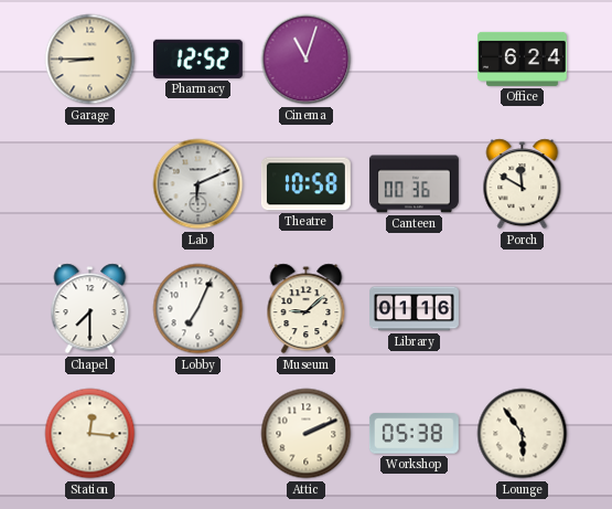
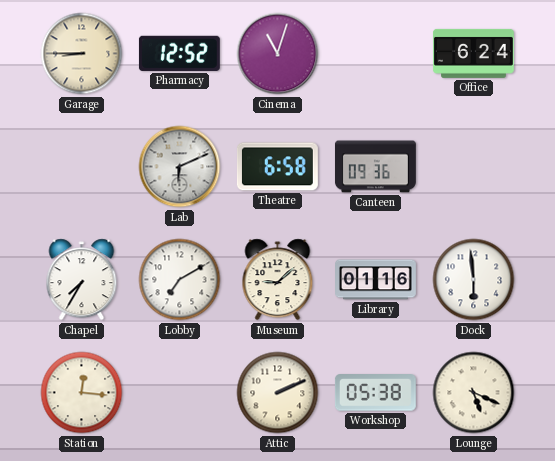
Theatre: 10:58 -> 6:58 (277, 167)
Canteen: 00:36 -> 09:36 (375, 167)
Porch: 11:50 -> none (523, 184)
Chapel: 7:30 -> 7:35 (82, 280)
Lobby: 7:04 -> 7:10 (180, 280)
Dock: none -> 5:59 (474, 280)
Lounge: 5:54 -> 5:19 (474, 393)
